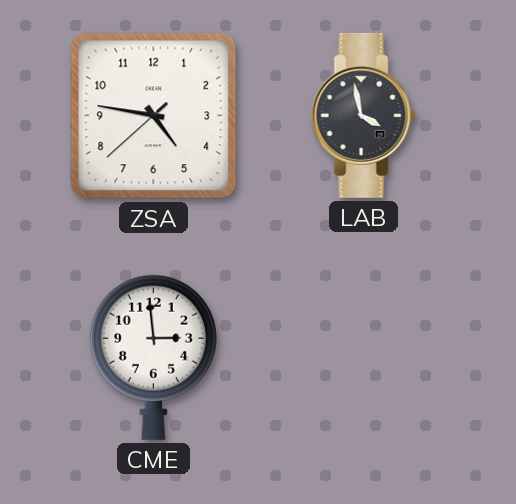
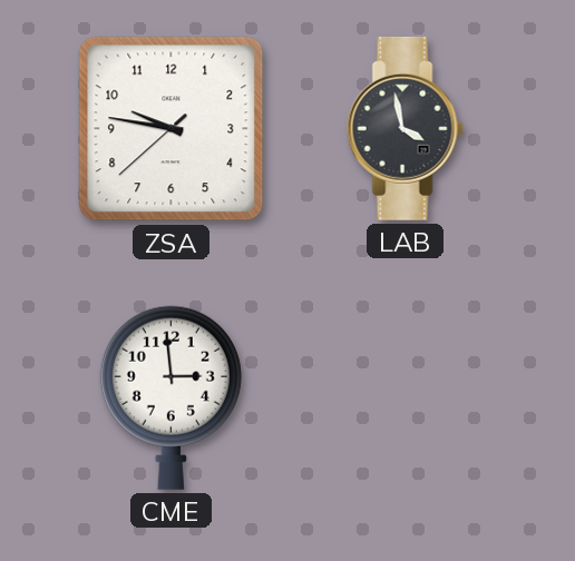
ZSA: 4:46 -> 9:46 (172, 129)
